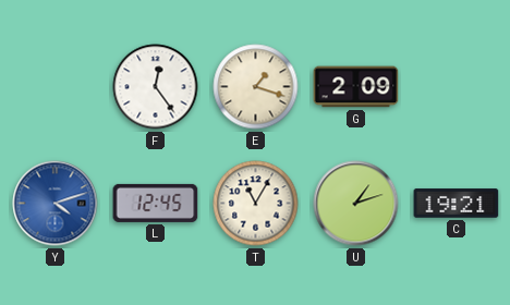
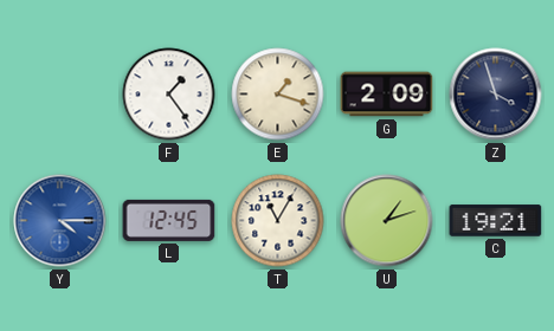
F: 12:24 -> 1:24 (169, 95)
Z: none -> 3:57 (496, 95)
Y: 4:12 -> 4:15 (60, 221)
